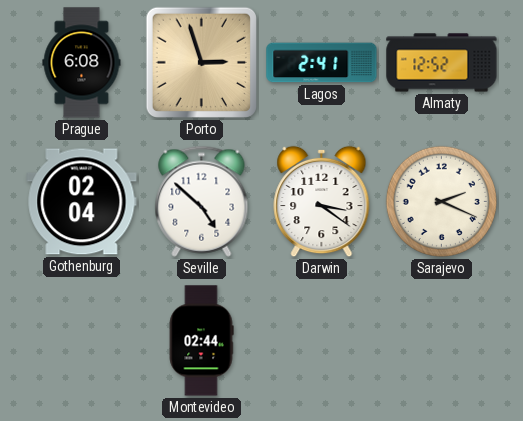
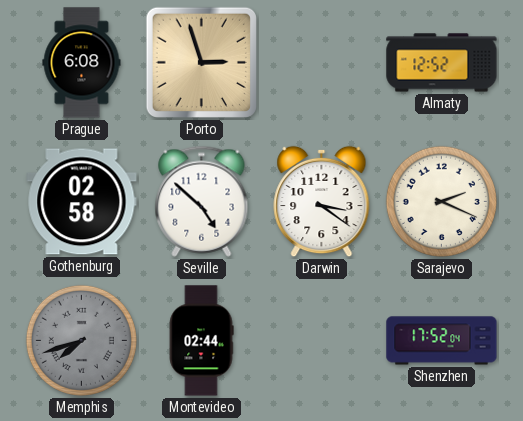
Lagos: 2:41 -> none (322, 63)
Gothenburg: 02:04 -> 02:58 (82, 202)
Memphis: none -> 7:42 (81, 340)
Shenzhen: none -> 17:52 (442, 341)
